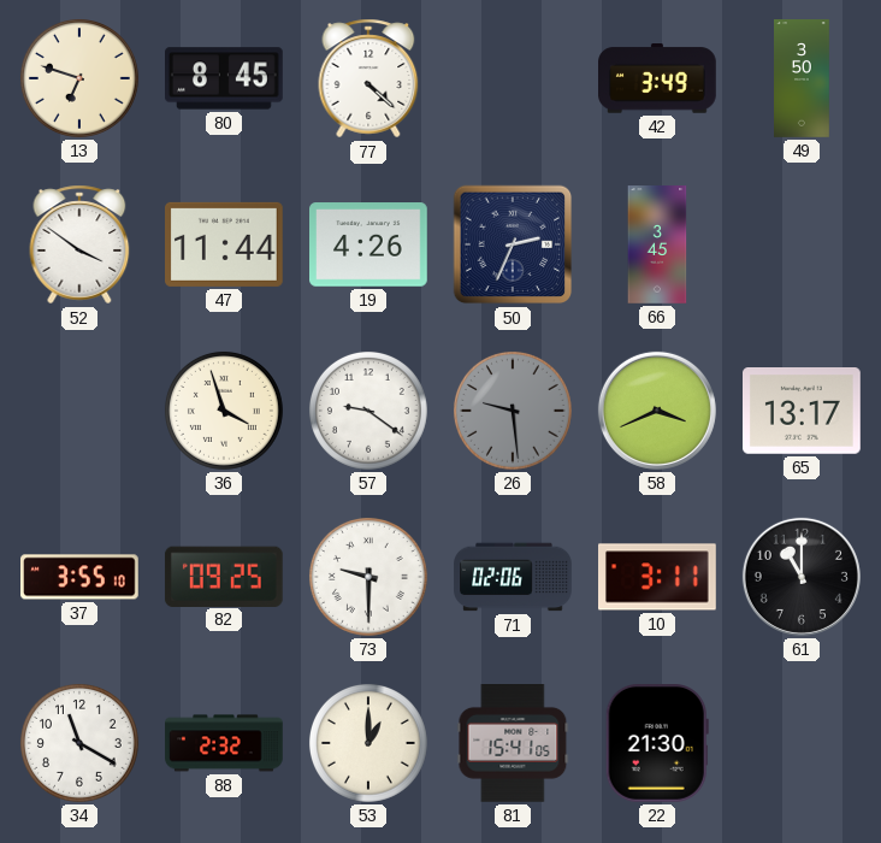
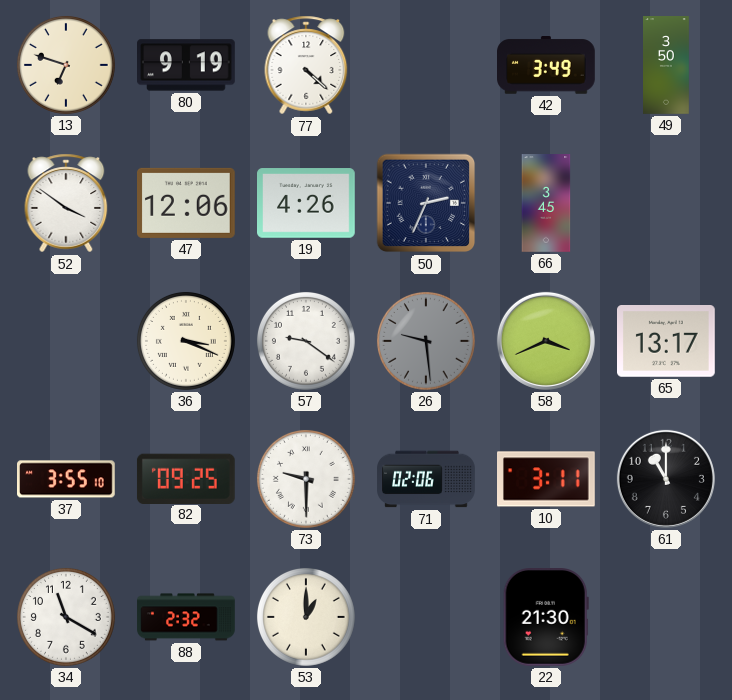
80: 8:45 -> 9:19 (187, 65)
47: 11:44 -> 12:06 (187, 203)
36: 3:57 -> 3:19 (186, 341)
81: 15:41 -> none (513, 744)
